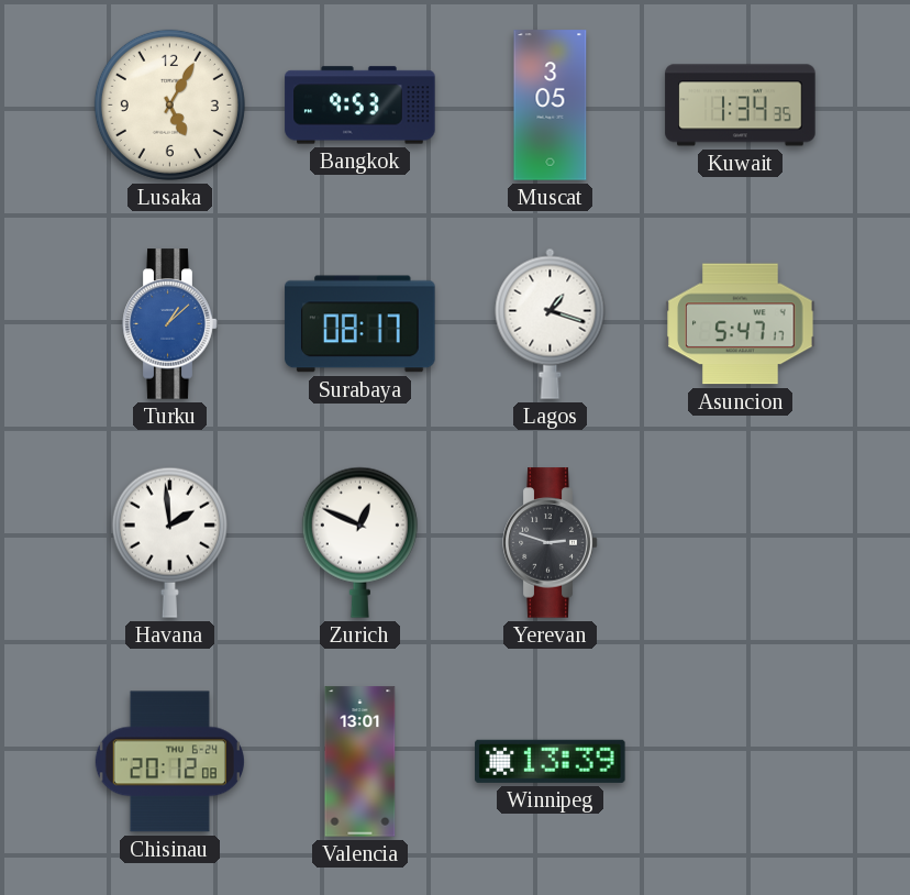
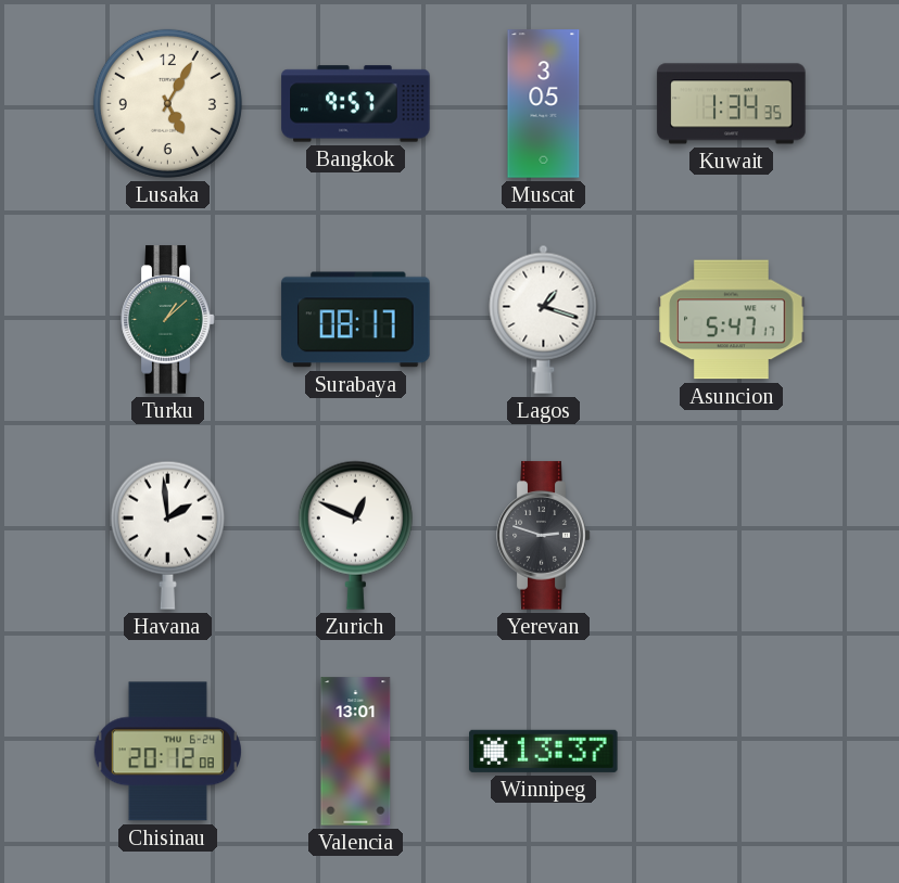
Bangkok: 9:53 -> 9:57 (356, 104)
Turku dial: blue -> green (168, 320)
Winnipeg: 13:39 -> 13:37 (544, 751)
